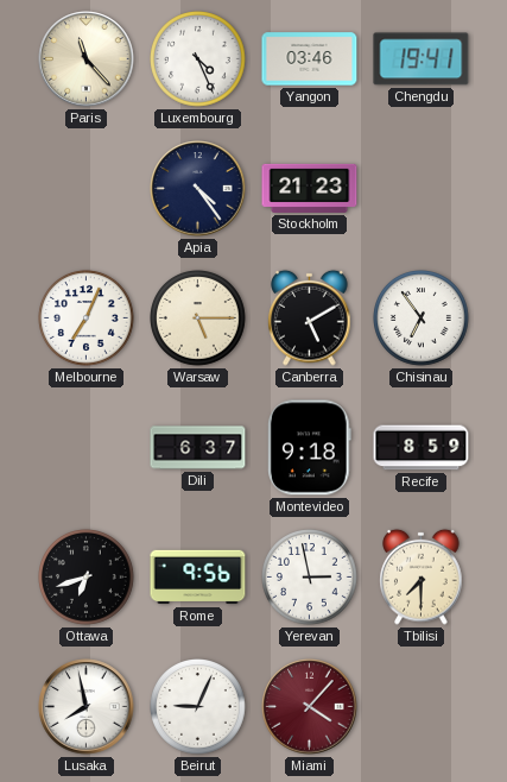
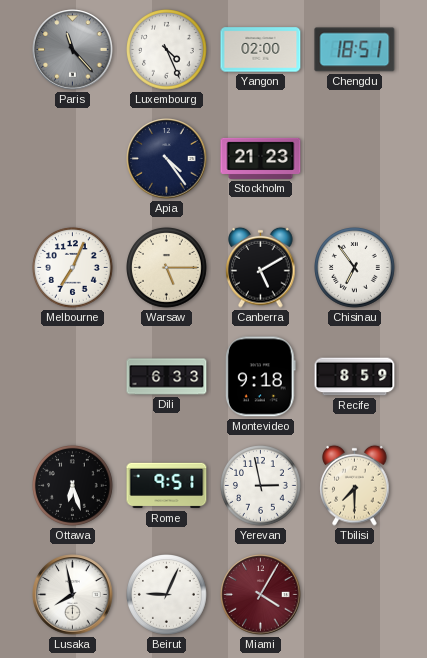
Paris dial: cream -> grey (73, 50)
Yangon: 03:46 -> 02:00 (261, 50)
Chengdu: 19:41 -> 18:51 (355, 50)
Dili: 6:37 -> 6:33 (167, 377)
Ottawa: 6:42 -> 6:27 (73, 486)
Rome: 9:56 -> 9:51 (167, 486)
Miami: 4:07 -> 4:05 (261, 595)
